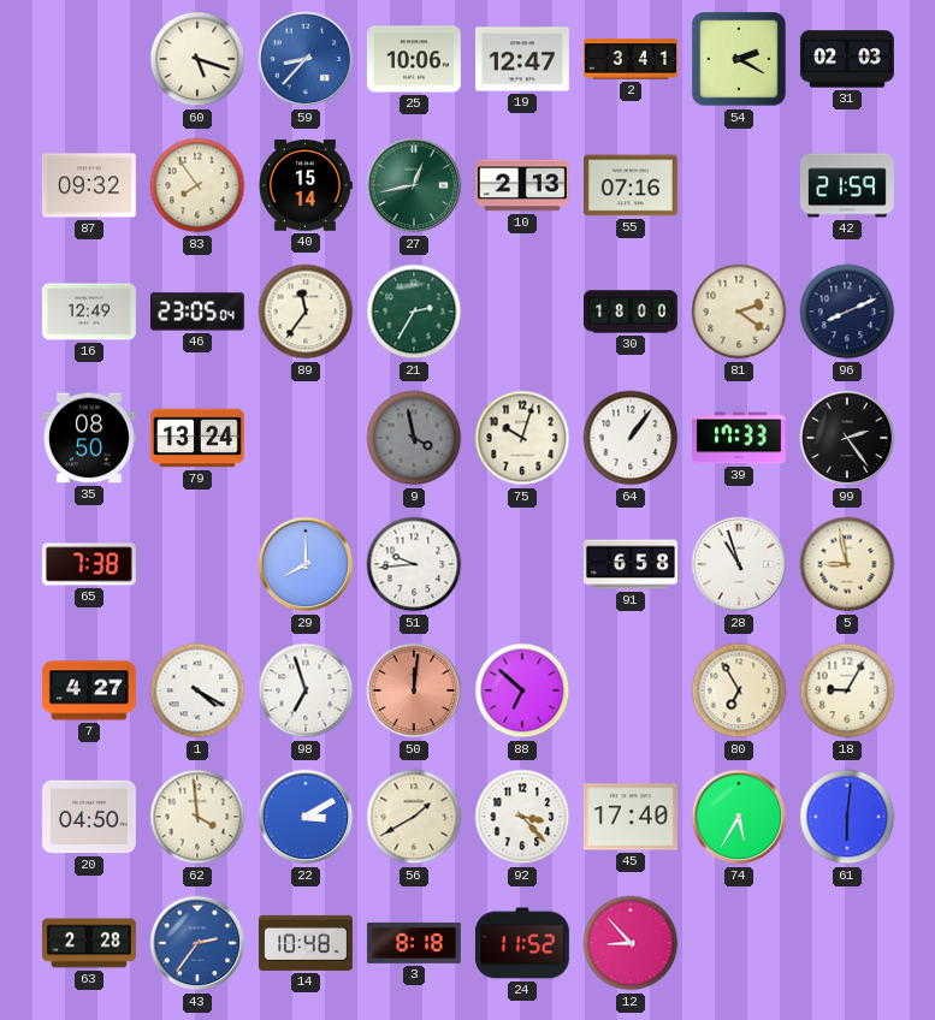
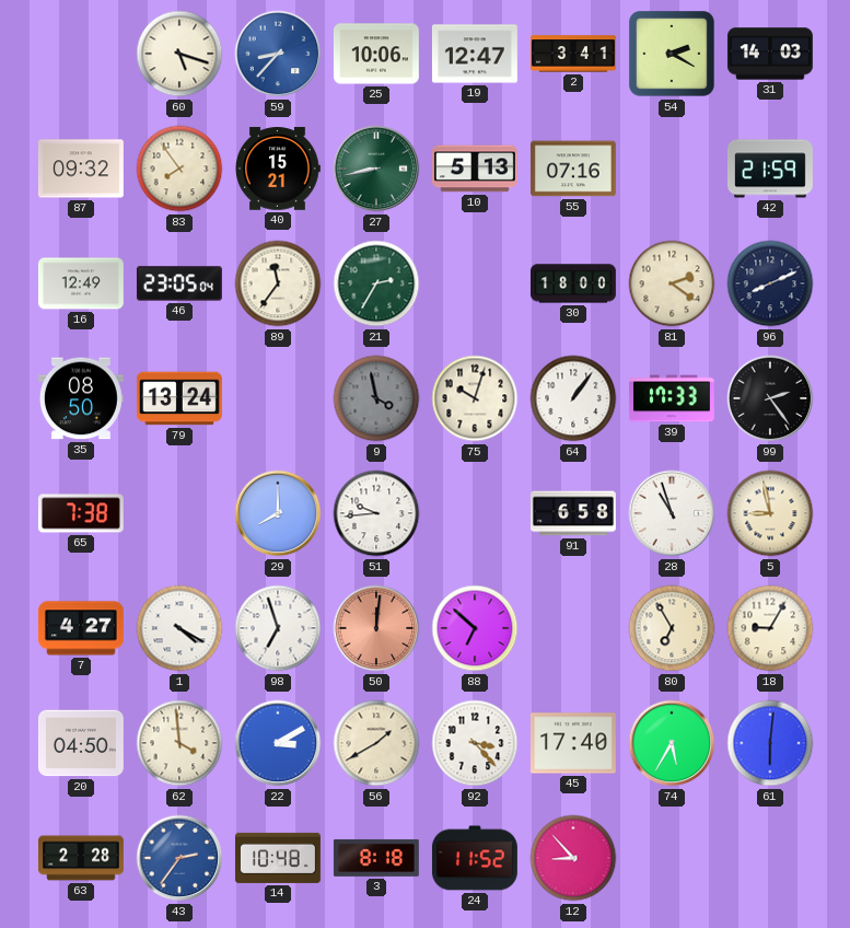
31: 02:03 -> 14:03 (770, 54)
40: 15:14 -> 15:21 (278, 169)
27: 12:43 -> 8:43 (376, 169)
10: 2:13 -> 5:13 (475, 169)
